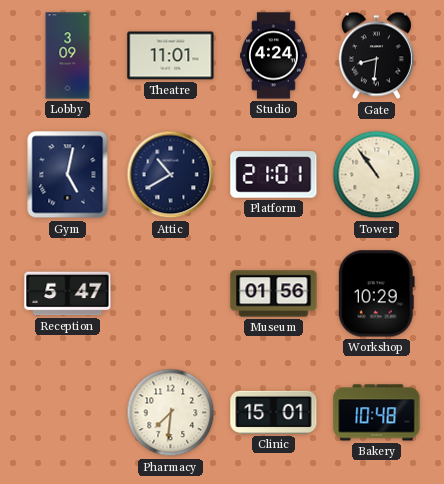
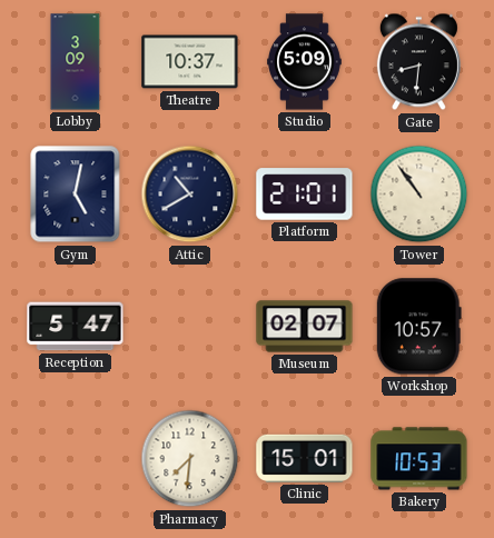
Theatre: 11:01 -> 10:37 (190, 62)
Studio: 4:24 -> 5:09 (305, 62)
Museum: 01:56 -> 02:07 (305, 327)
Workshop: 10:29 -> 10:57 (418, 327)
Bakery: 10:48 -> 10:53 (419, 459)
